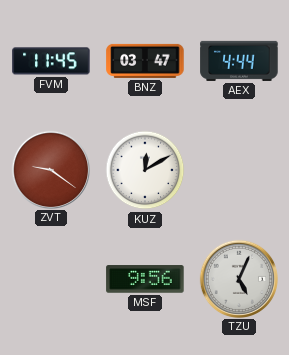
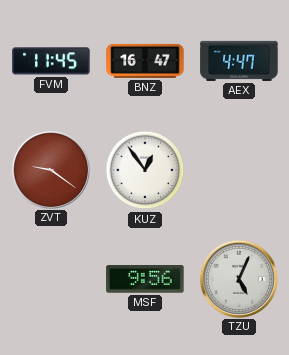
BNZ: 03:47 -> 16:47 (145, 61)
AEX: 4:44 -> 4:47 (239, 61)
KUZ: 12:10 -> 12:54 (145, 170)
